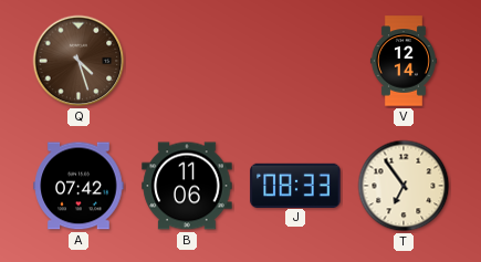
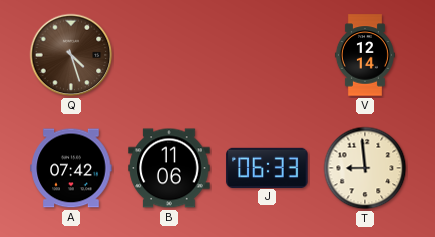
J: 08:33 -> 06:33 (267, 167)
T: 6:54 -> 8:59 (365, 168)
